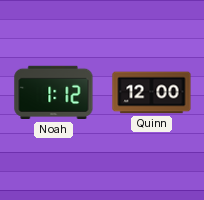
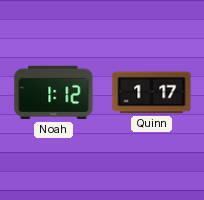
Quinn: 12:00 -> 1:17 (152, 93)
